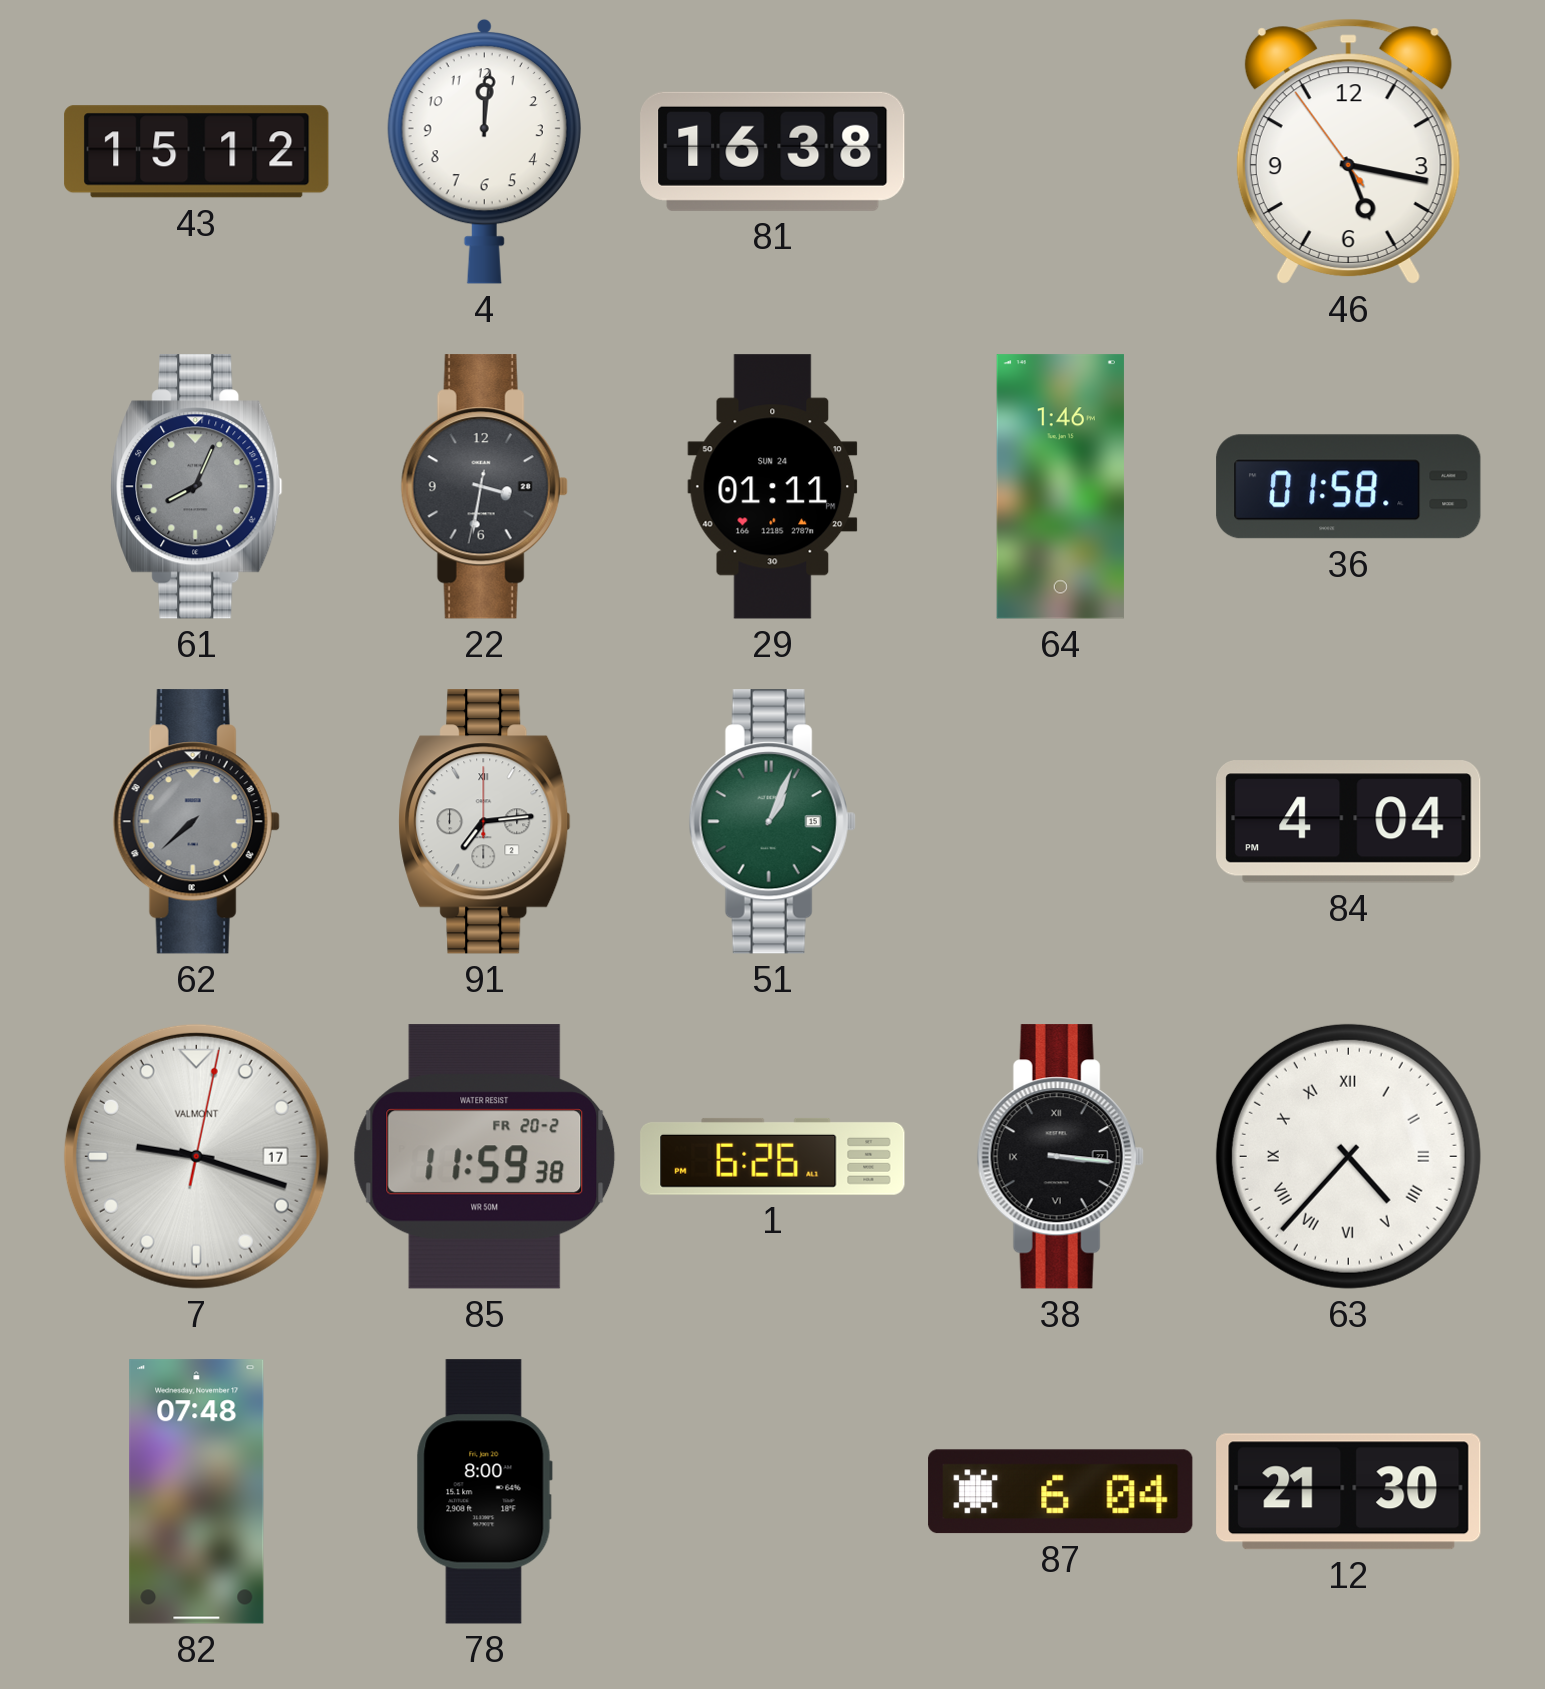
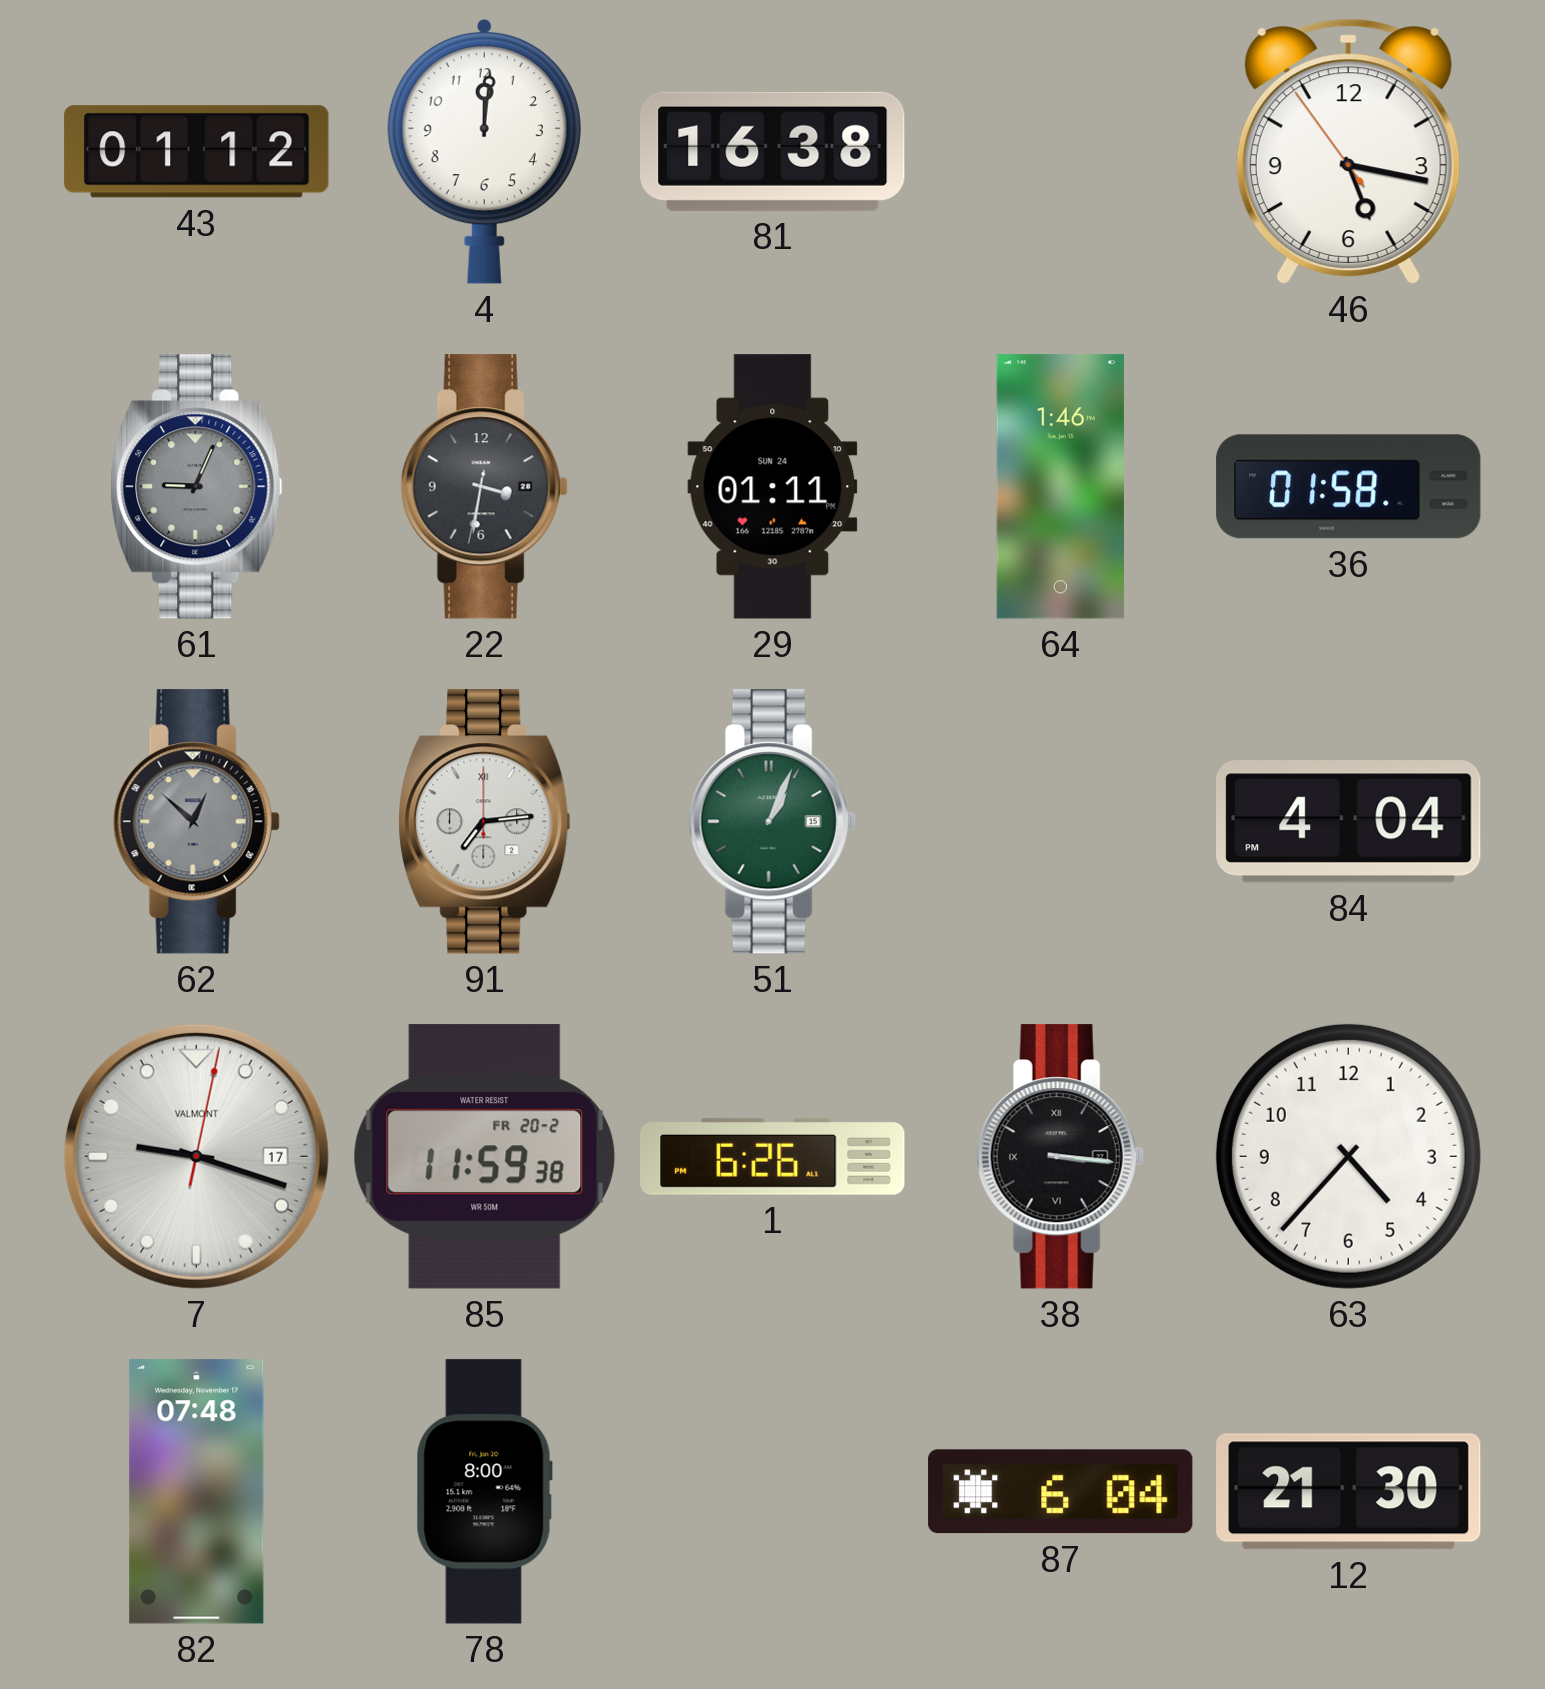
43: 15:12 -> 01:12 (197, 152)
61: 8:04 -> 9:04 (197, 487)
62: 7:38 -> 12:52 (196, 822)
63 numerals: Roman -> Arabic (1348, 1156)
